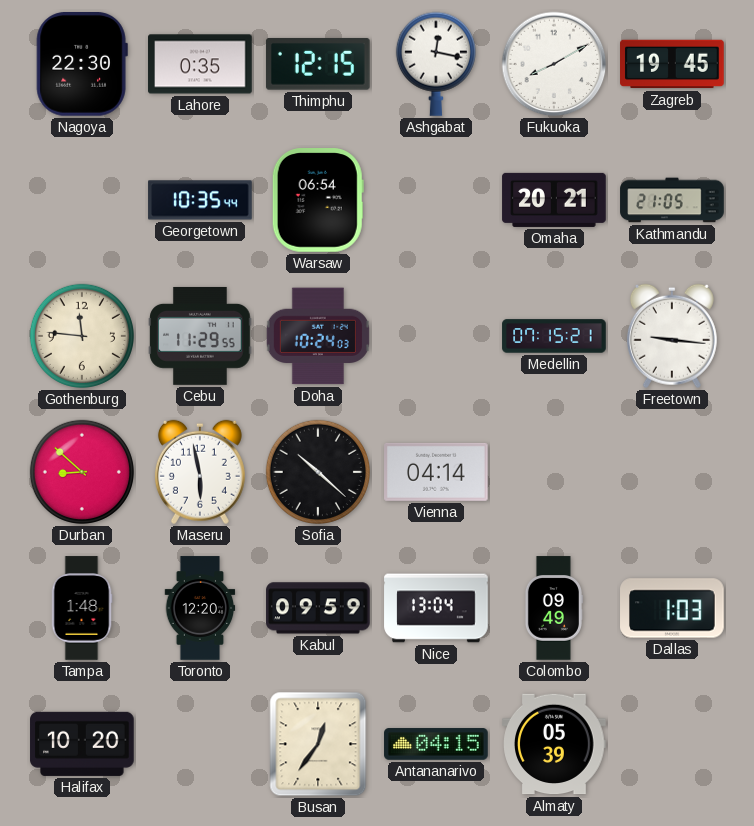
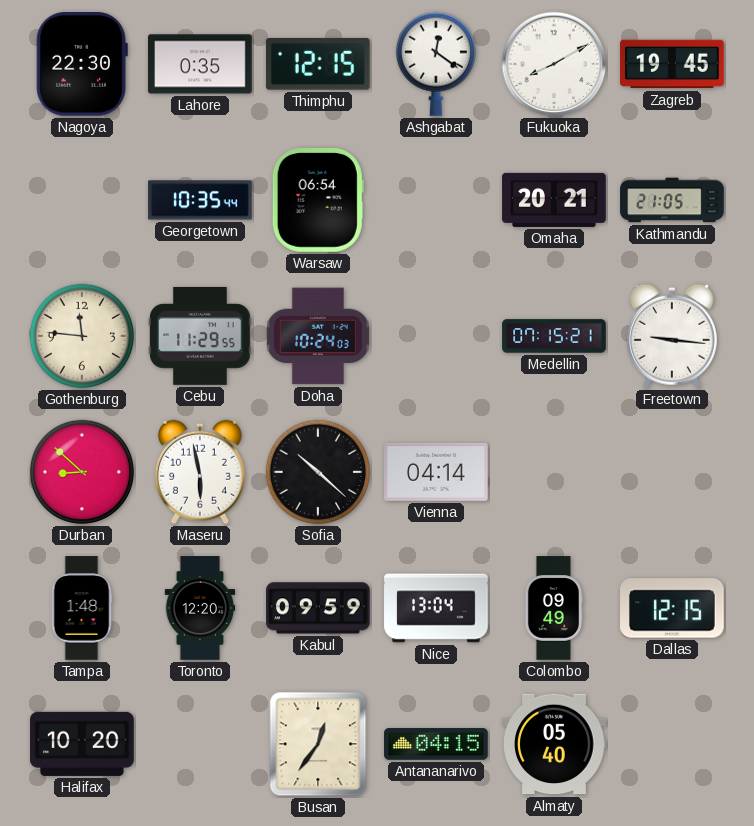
Ashgabat: 12:17 -> 12:21 (436, 64)
Dallas: 1:03 -> 12:15 (672, 608)
Almaty: 05:39 -> 05:40 (554, 744)
